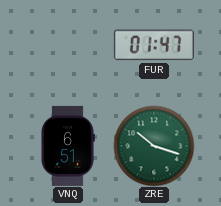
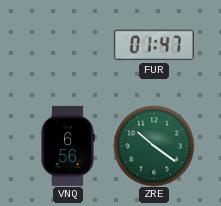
VNQ: 6:51 -> 6:56 (68, 146)
ZRE: 10:18 -> 10:21 (154, 146)
